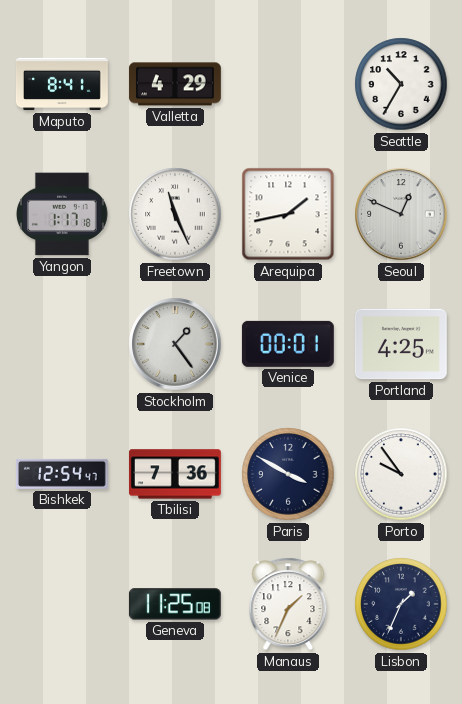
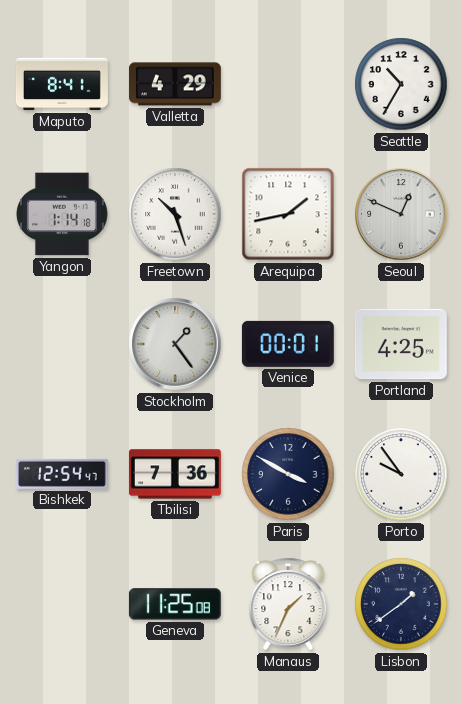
Yangon: 1:17 -> 1:14 (62, 214)
Freetown: 11:26 -> 10:27 (175, 214)
Lisbon: 1:34 -> 1:39 (401, 604)
